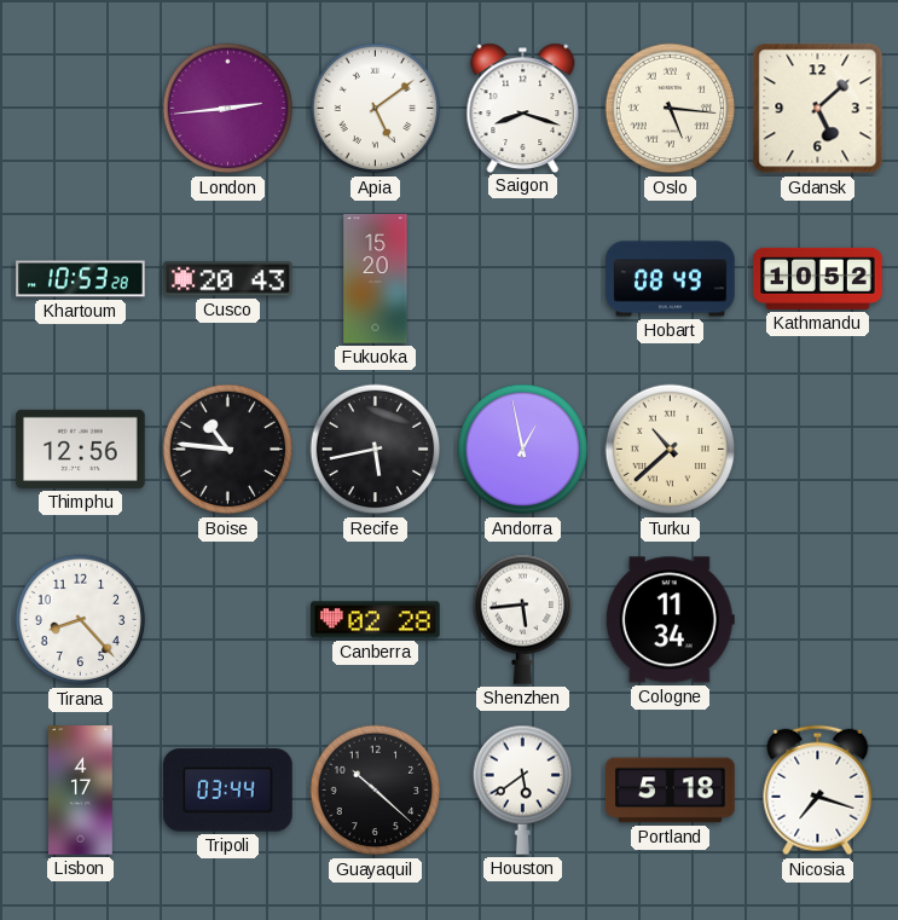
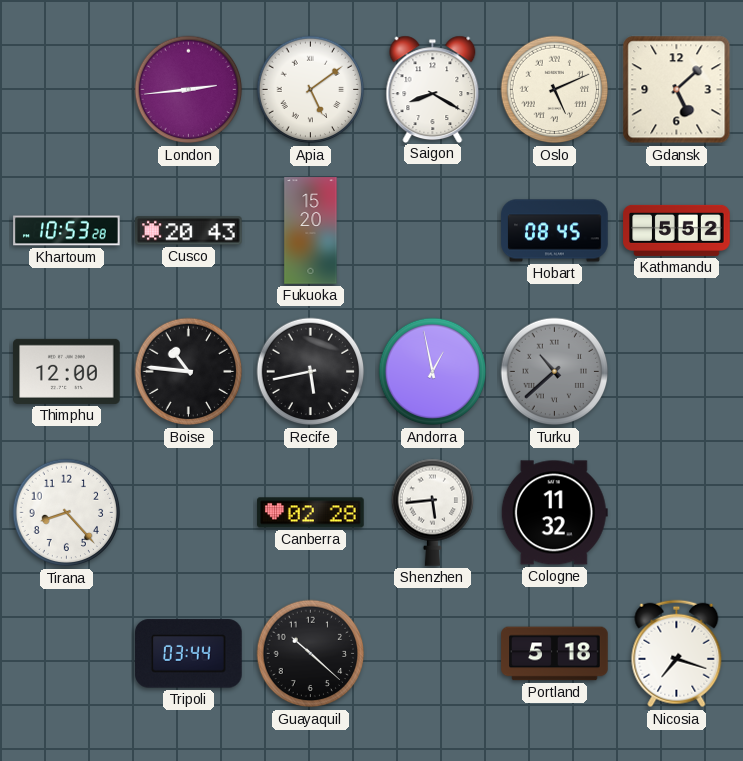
Saigon: 8:18 -> 8:20 (433, 89)
Oslo: 5:16 -> 5:11 (555, 90)
Hobart: 08:49 -> 08:45 (555, 231)
Kathmandu: 10:52 -> 5:52 (677, 230)
Thimphu: 12:56 -> 12:00 (67, 371)
Turku dial: cream -> grey (555, 372)
Cologne: 11:34 -> 11:32 (554, 513)
Lisbon: 4:17 -> none (81, 791)
Houston: 5:39 -> none (522, 789)
